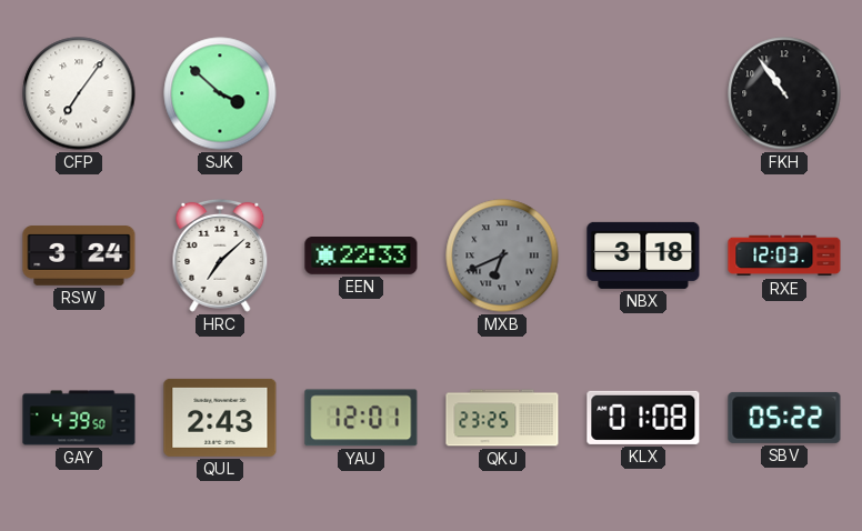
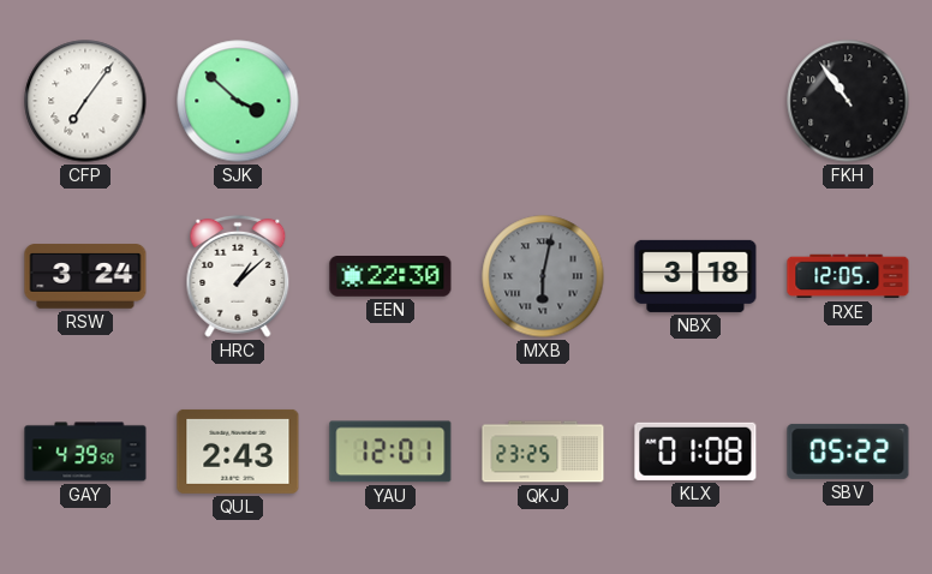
HRC: 7:08 -> 1:08 (238, 276)
EEN: 22:33 -> 22:30 (390, 277)
MXB: 6:41 -> 6:02 (543, 276)
RXE: 12:03 -> 12:05 (848, 276)
